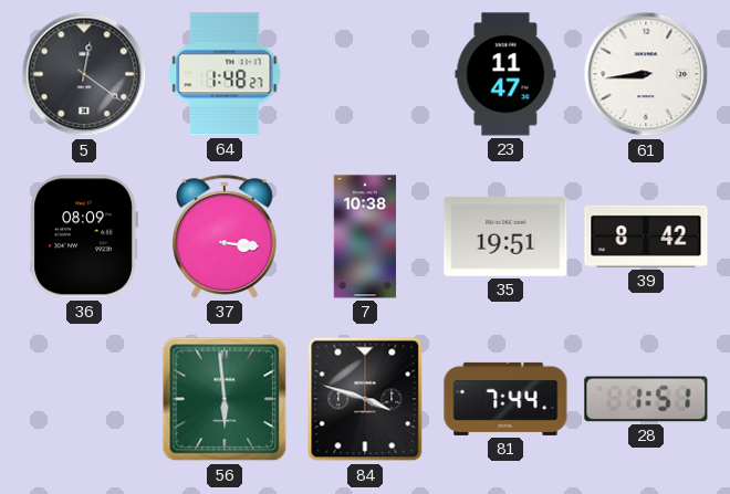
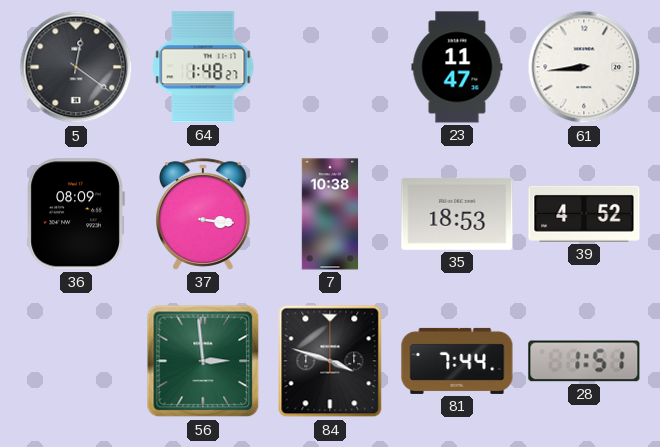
35: 19:51 -> 18:53 (457, 214)
39: 8:42 -> 4:52 (584, 214)
56: 5:59 -> 2:59 (203, 361)
